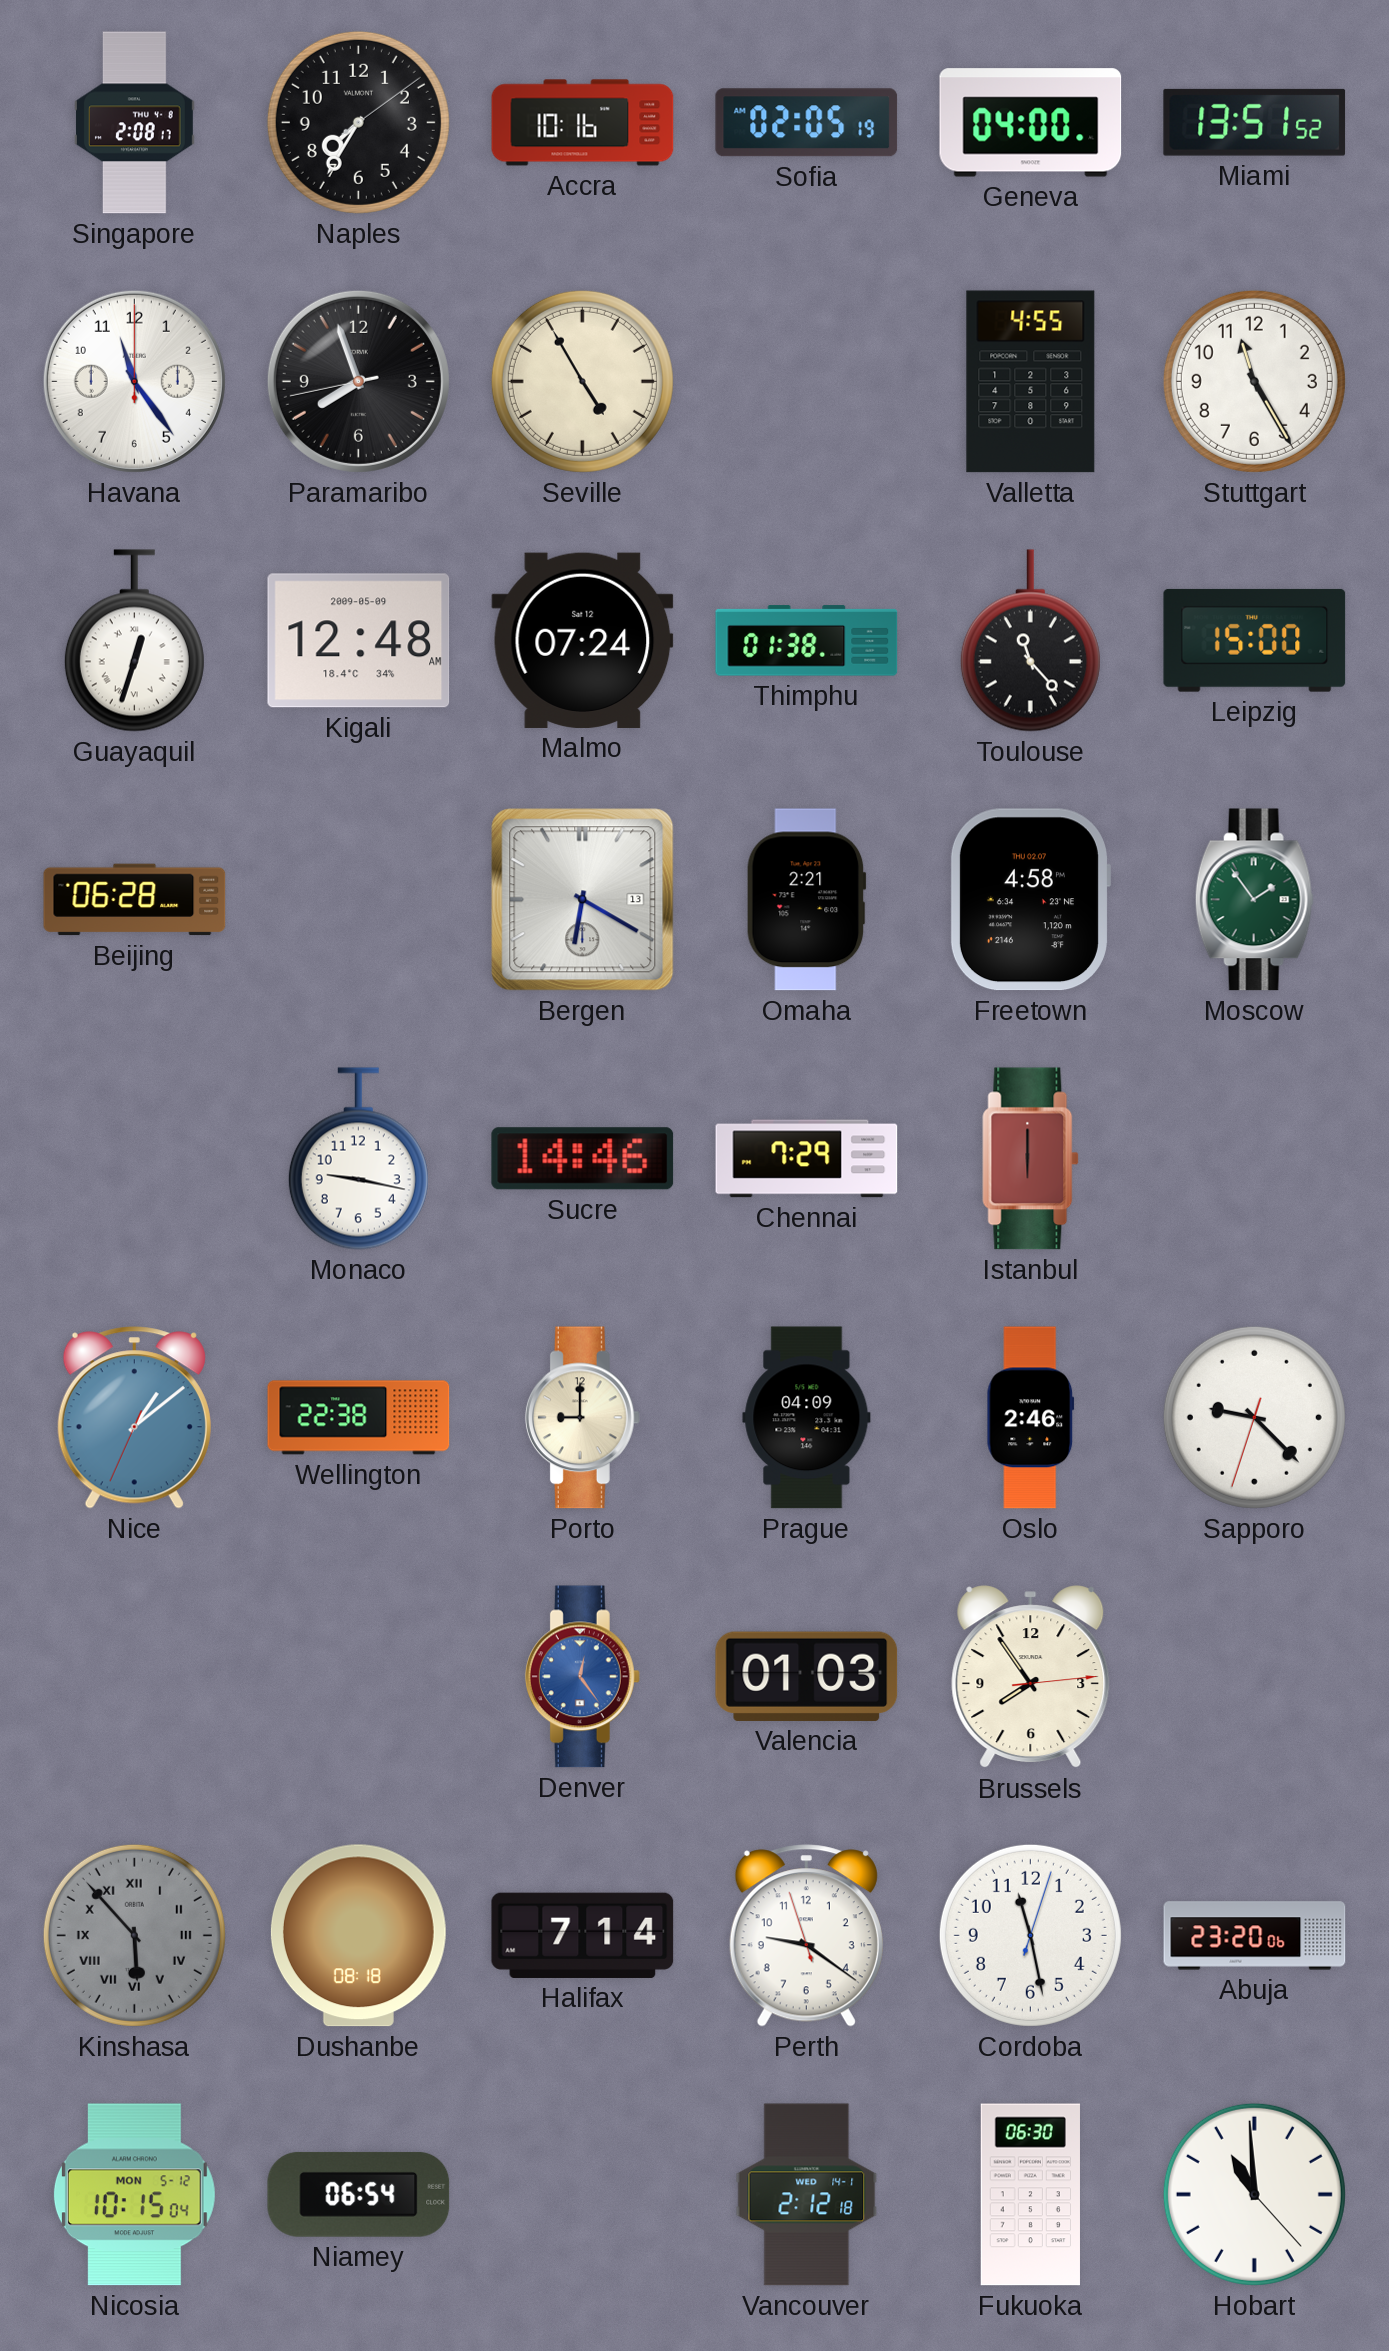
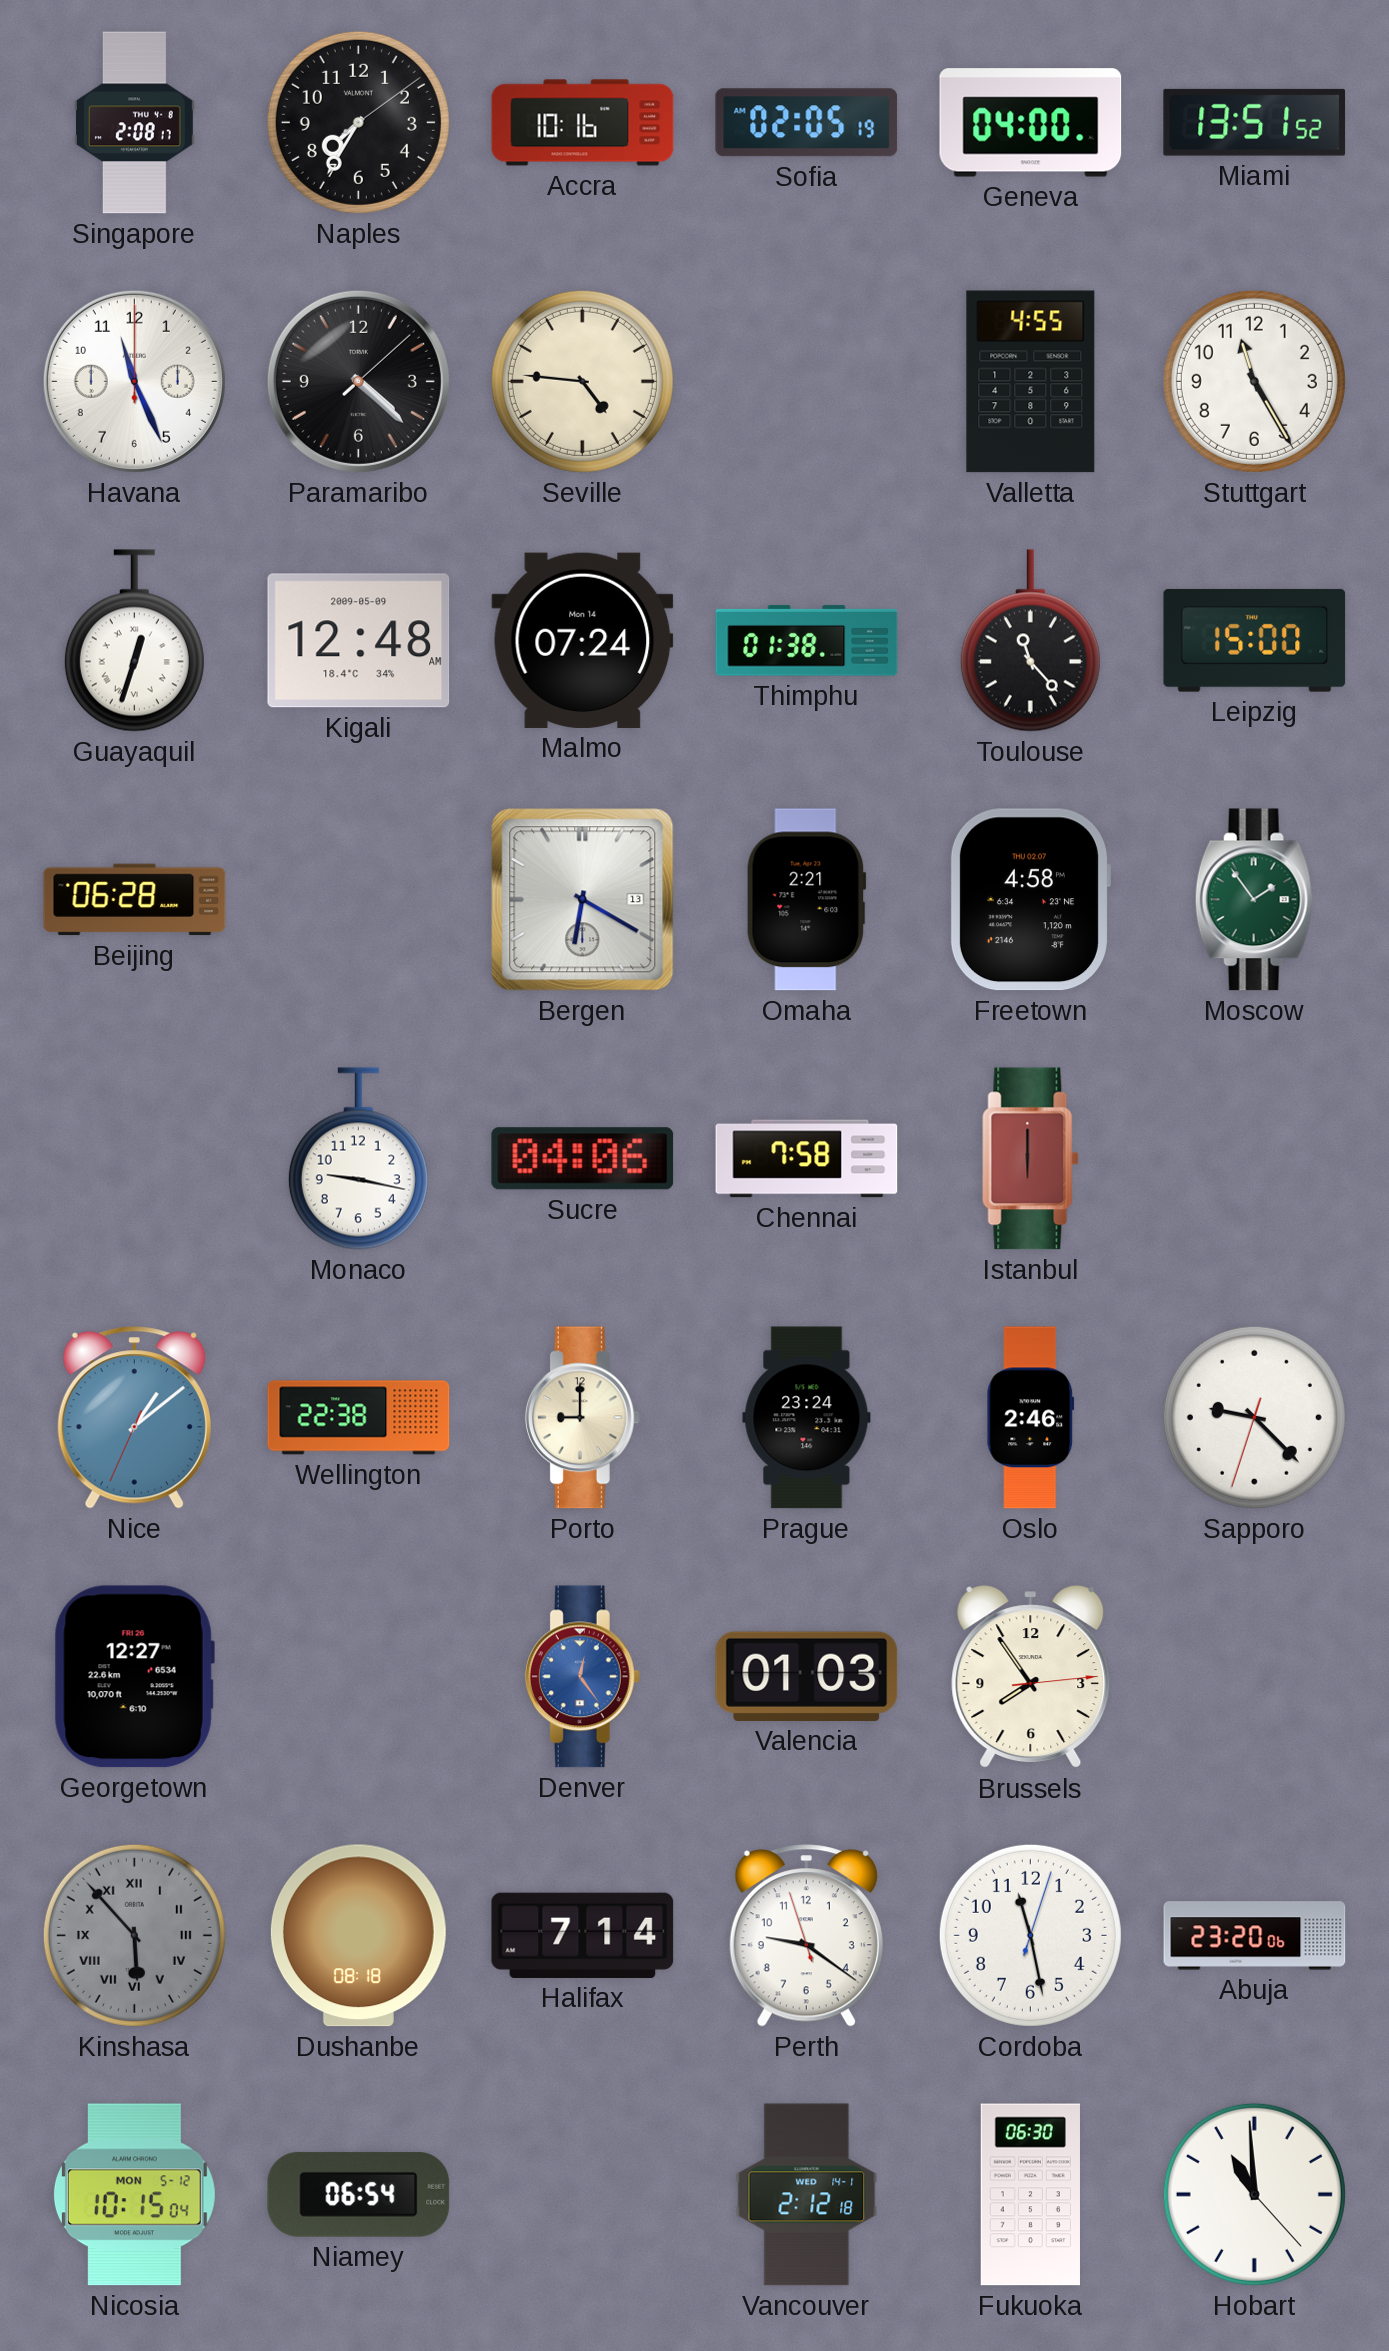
Havana: 11:24 -> 11:26 (134, 381)
Paramaribo: 7:56 -> 4:22 (358, 381)
Seville: 4:55 -> 4:46 (582, 381)
Malmo date: Sat 12 -> Mon 14 (583, 640)
Sucre: 14:46 -> 04:06 (583, 1159)
Chennai: 7:29 -> 7:58 (807, 1159)
Prague: 04:09 -> 23:24 (807, 1418)
Georgetown: none -> 12:27 (134, 1677)
